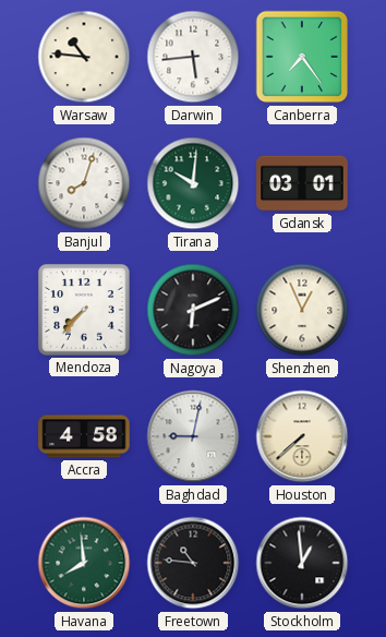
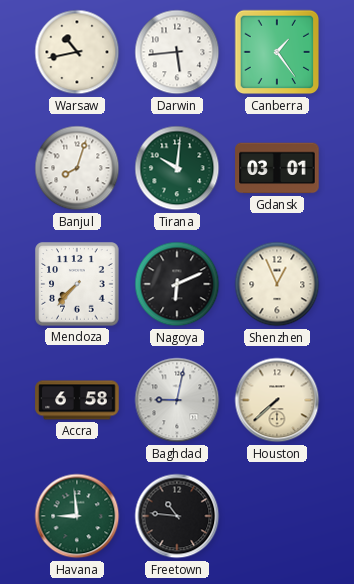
Warsaw: 10:46 -> 10:43 (77, 52)
Canberra: 7:24 -> 1:24 (277, 52)
Accra: 4:58 -> 6:58 (77, 400)
Havana: 7:59 -> 8:59 (77, 516)
Stockholm: 12:59 -> none (302, 563)
